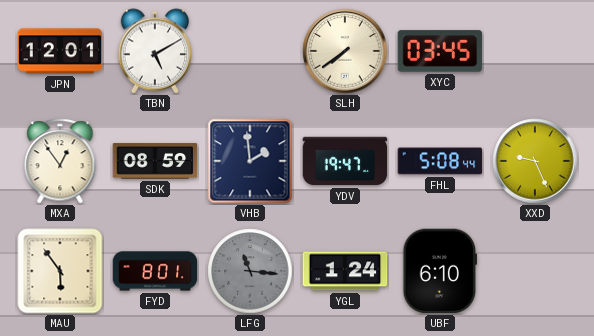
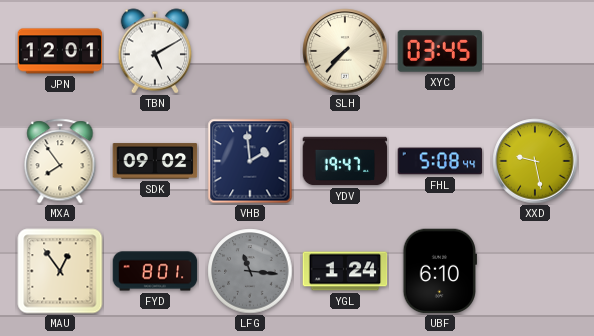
SLH: 7:39 -> 7:37 (345, 51)
MXA: 12:54 -> 7:54 (60, 161)
SDK: 08:59 -> 09:02 (155, 161)
XXD: 9:26 -> 9:28 (535, 161)
MAU: 5:54 -> 12:54 (60, 271)
